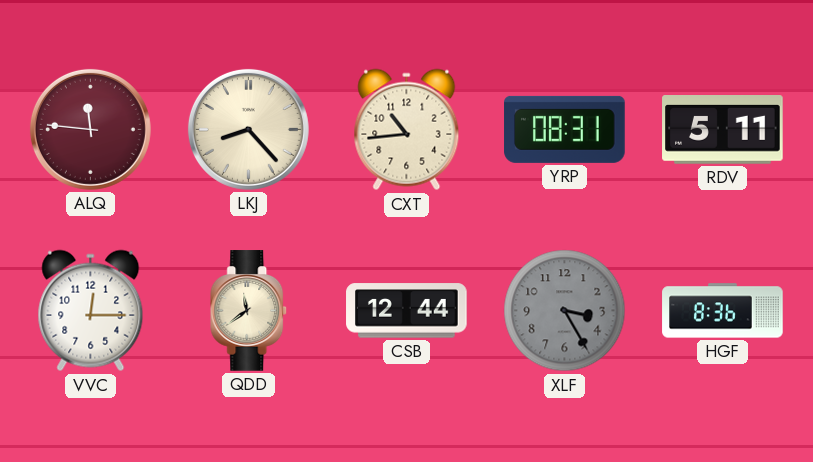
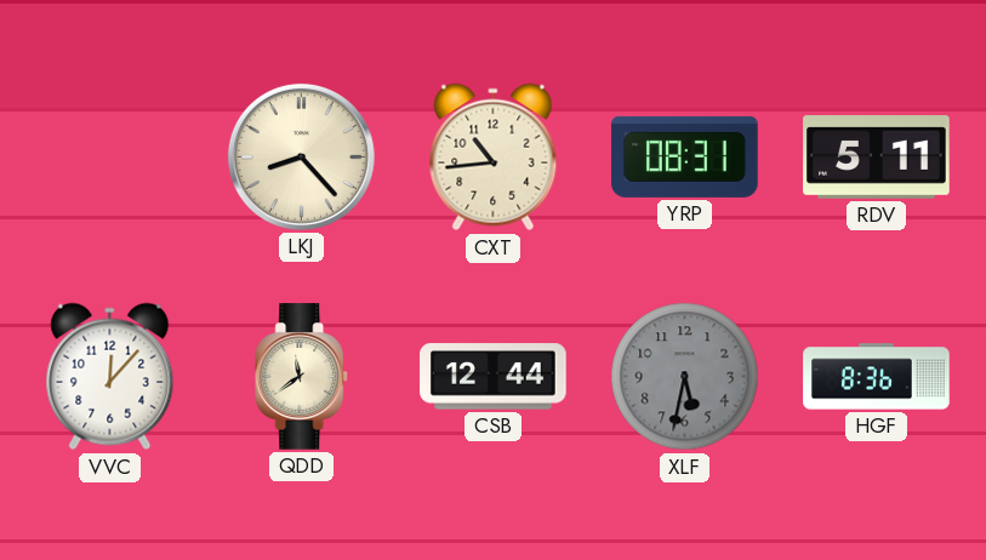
ALQ: 11:46 -> none (90, 129)
VVC: 12:15 -> 12:07 (110, 377)
XLF: 3:25 -> 5:32 (685, 377)
